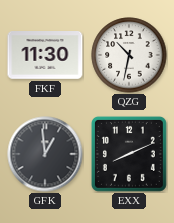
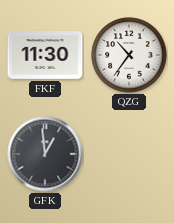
QZG: 10:32 -> 10:36 (129, 55)
EXX: 8:11 -> none (129, 154)
